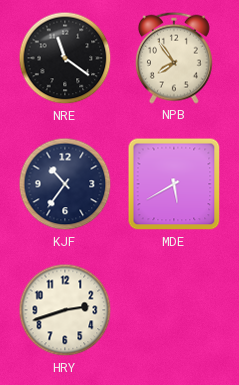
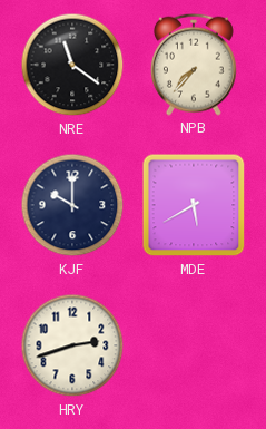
NPB: 7:54 -> 7:37 (194, 65)
KJF: 10:36 -> 10:00 (72, 205)
